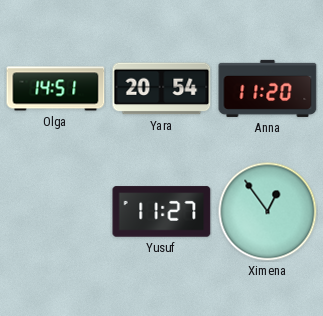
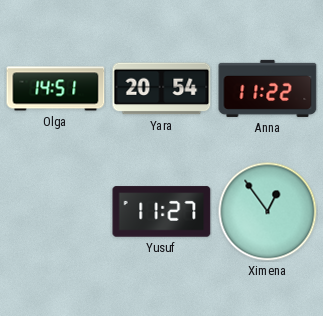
Anna: 11:20 -> 11:22 (268, 88)
